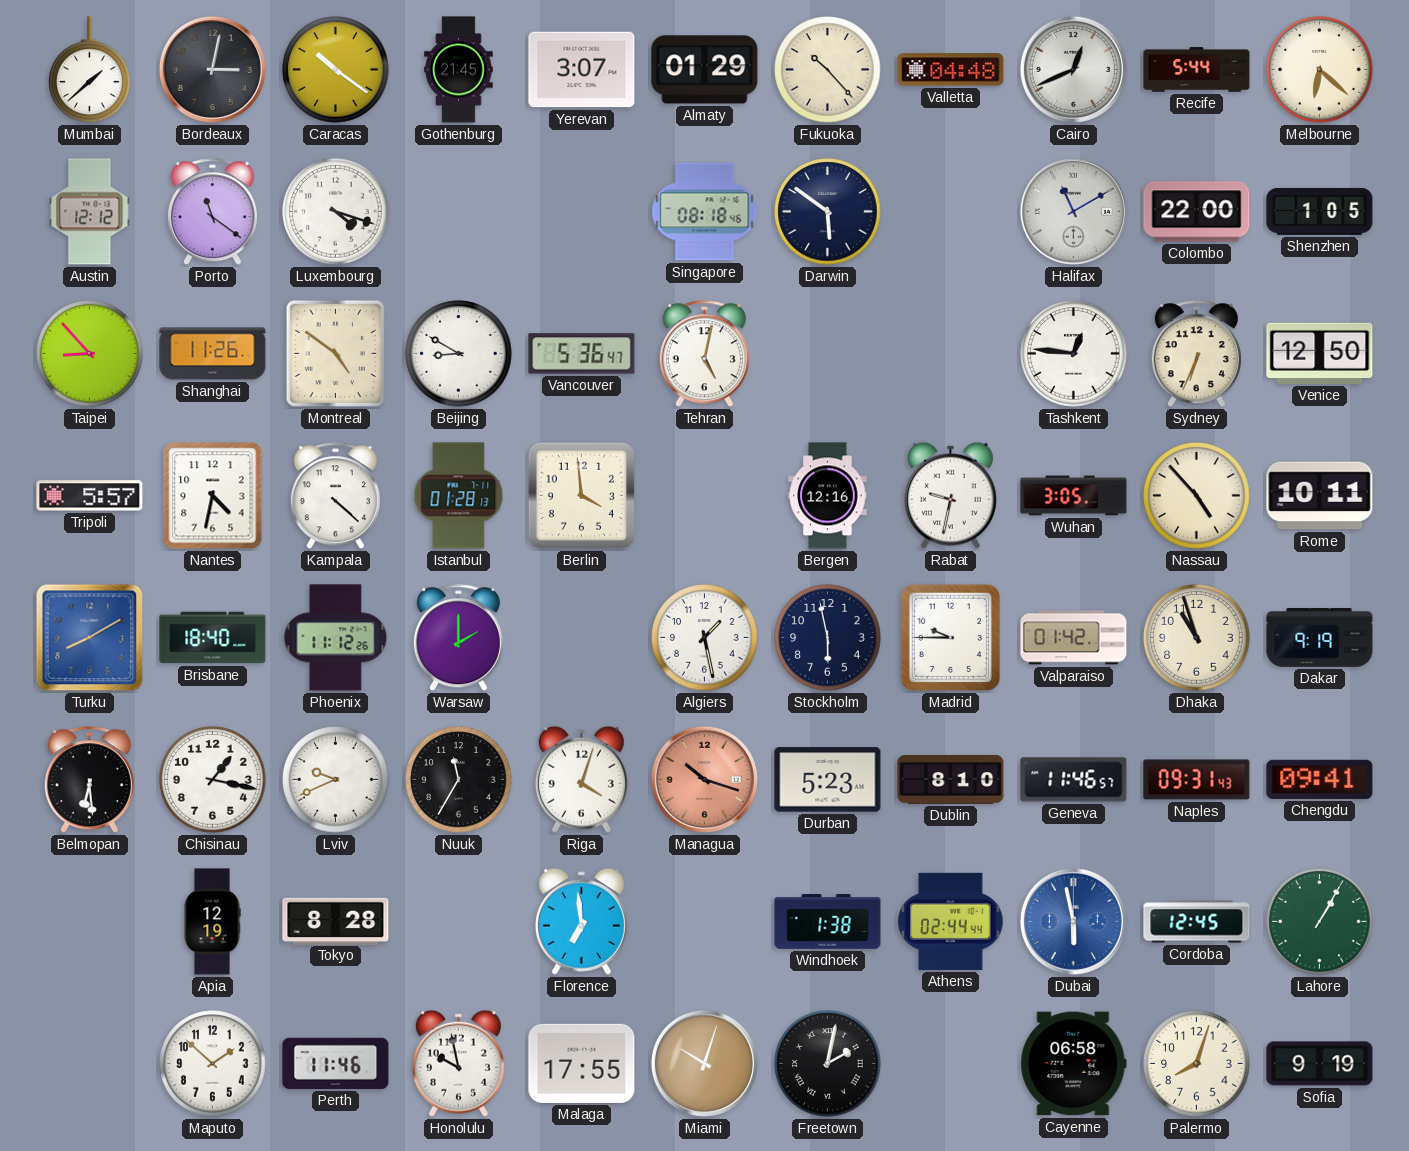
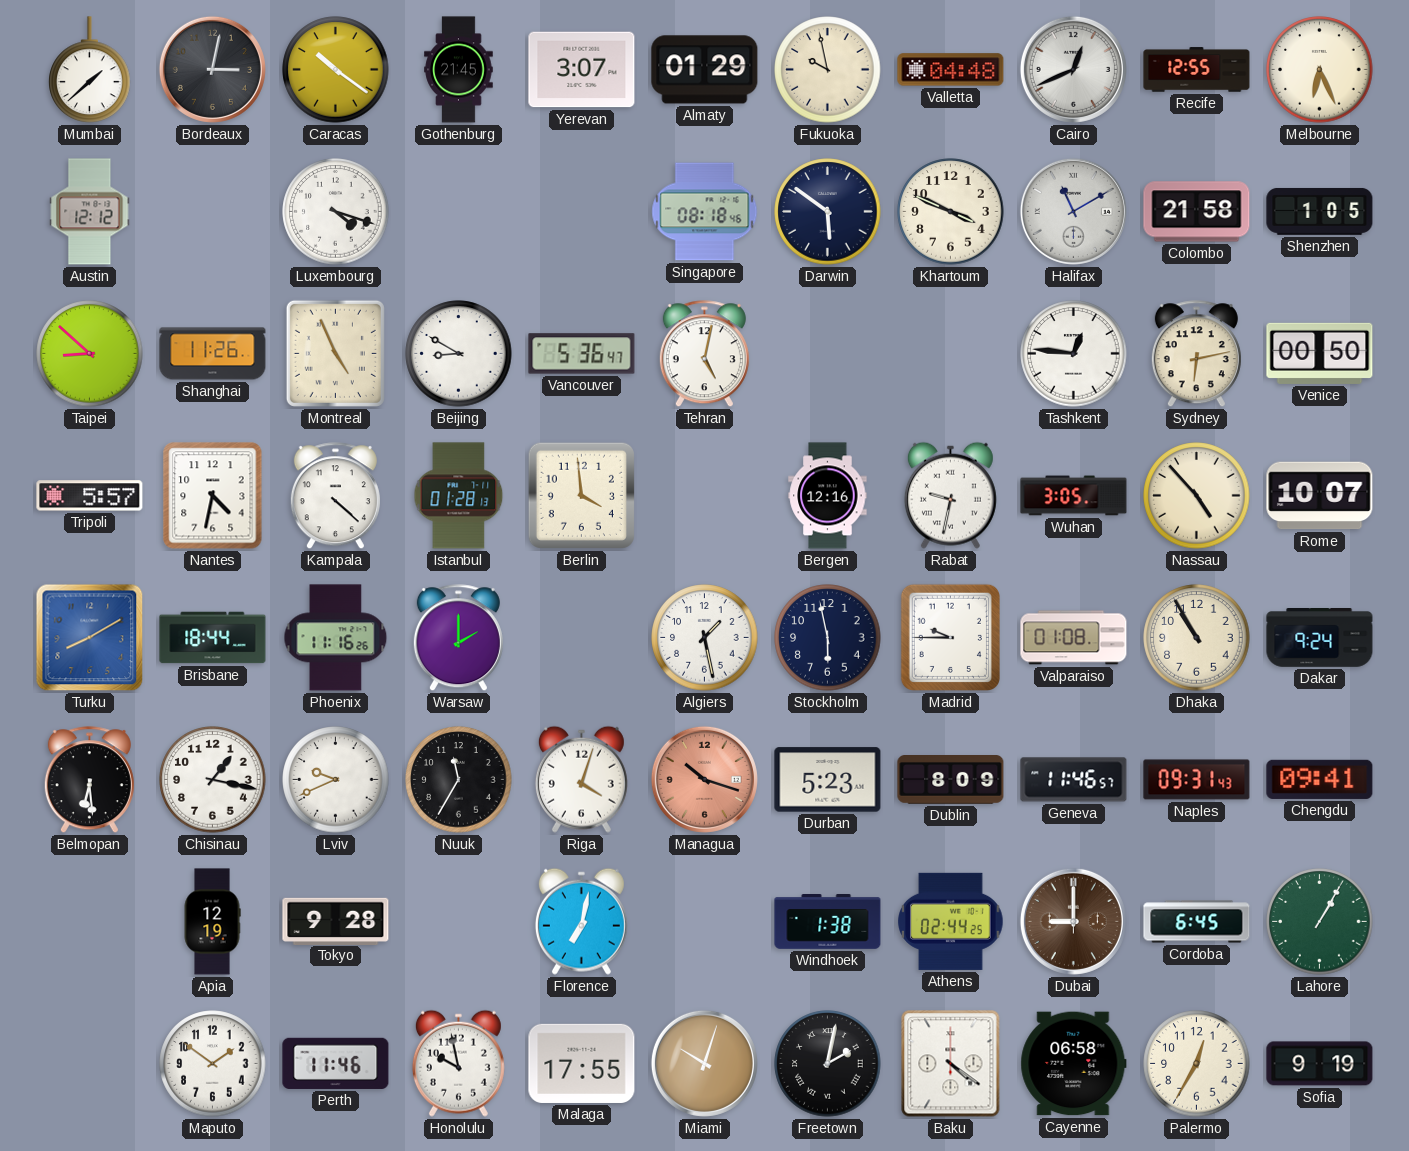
Fukuoka: 10:23 -> 9:58 (828, 70)
Recife: 5:44 -> 12:55 (1197, 70)
Melbourne: 6:22 -> 6:26 (1320, 70)
Porto: 11:21 -> none (212, 212)
Khartoum: none -> 3:49 (951, 212)
Colombo: 22:00 -> 21:58 (1197, 212)
Taipei: 8:53 -> 8:52 (90, 354)
Montreal: 4:51 -> 4:56 (335, 353)
Sydney: 6:34 -> 6:13 (1196, 354)
Venice: 12:50 -> 00:50 (1320, 353)
Rome: 10:11 -> 10:07 (1320, 496)
Brisbane: 18:40 -> 18:44 (213, 638)
Phoenix: 11:12 -> 11:16 (336, 638)
Valparaiso: 01:42 -> 01:08 (1074, 638)
Dhaka: 10:57 -> 10:55 (1197, 638)
Dakar: 9:19 -> 9:24 (1320, 638)
Dublin: 8:10 -> 8:09 (951, 780)
Tokyo: 8:28 -> 9:28 (336, 921)
Florence: 6:59 -> 7:02 (581, 921)
Athens: 02:44:44 -> 02:44:25 (951, 921)
Dubai: 5:58 -> 9:00 (1073, 921)
Dubai dial: blue -> brown (1073, 921)
Cordoba: 12:45 -> 6:45 (1197, 922)
Maputo: 1:52 -> 1:51 (213, 1064)
Baku: none -> 4:21 (951, 1064)
Palermo: 8:03 -> 12:35 (1197, 1064)
